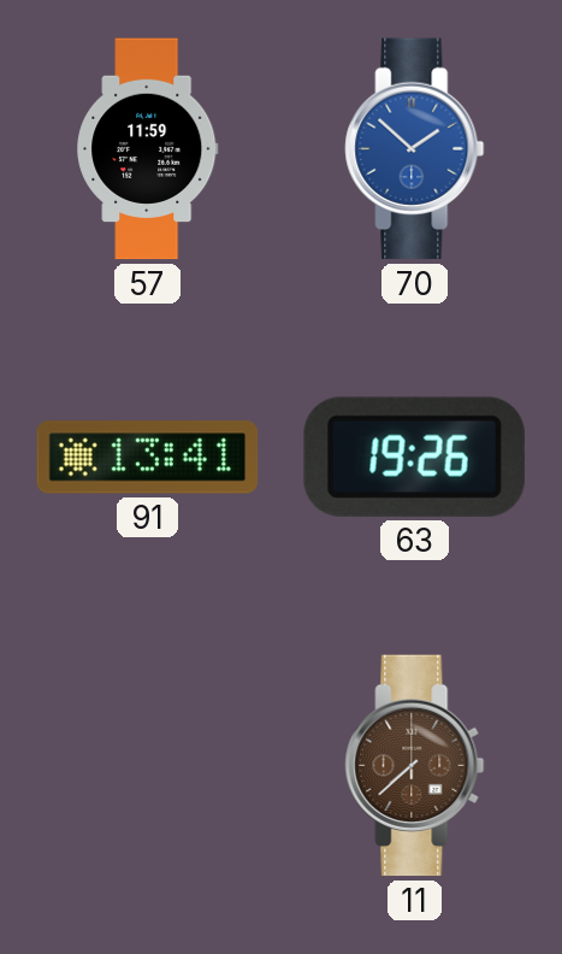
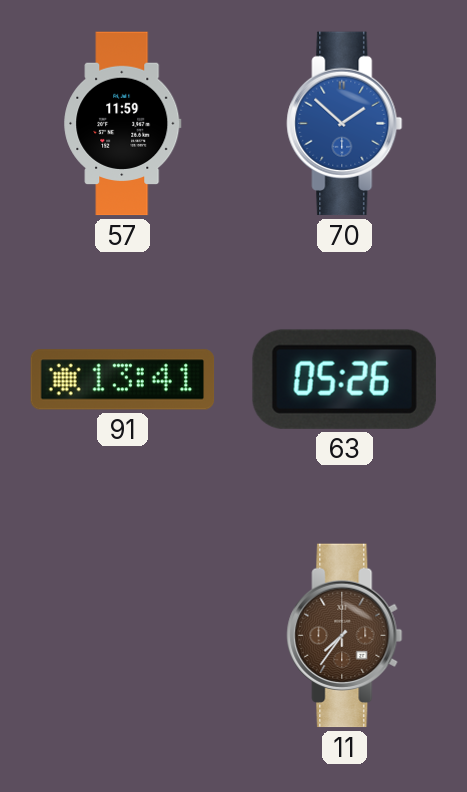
63: 19:26 -> 05:26 (344, 379)
11: 7:38 -> 7:36 (345, 636)
